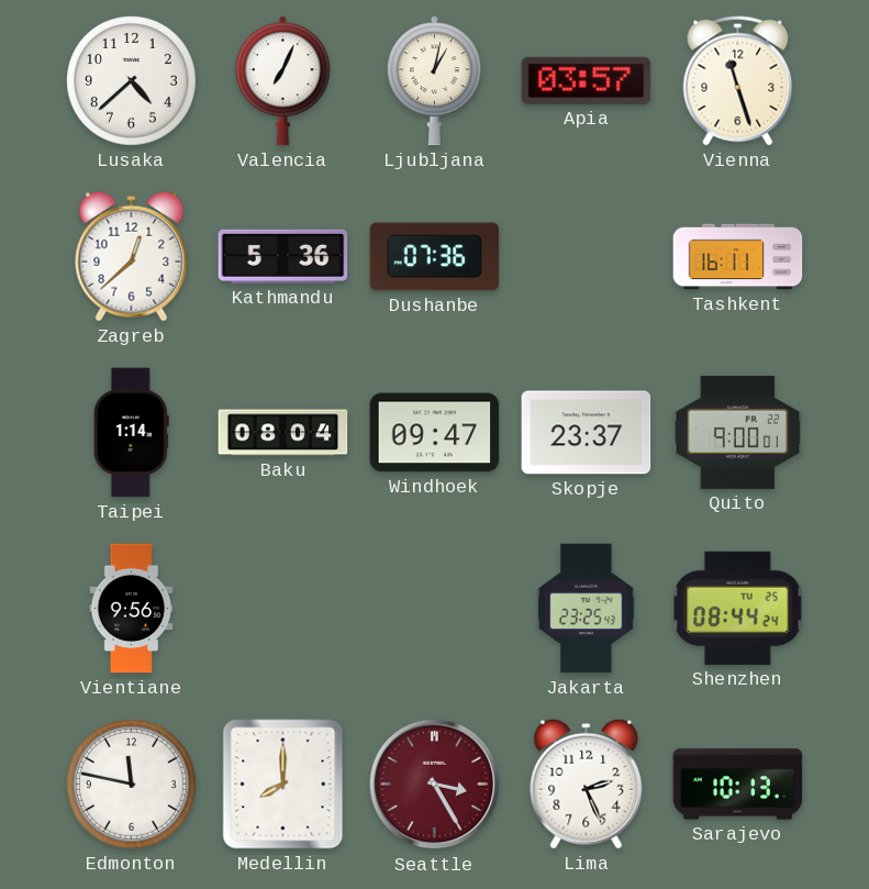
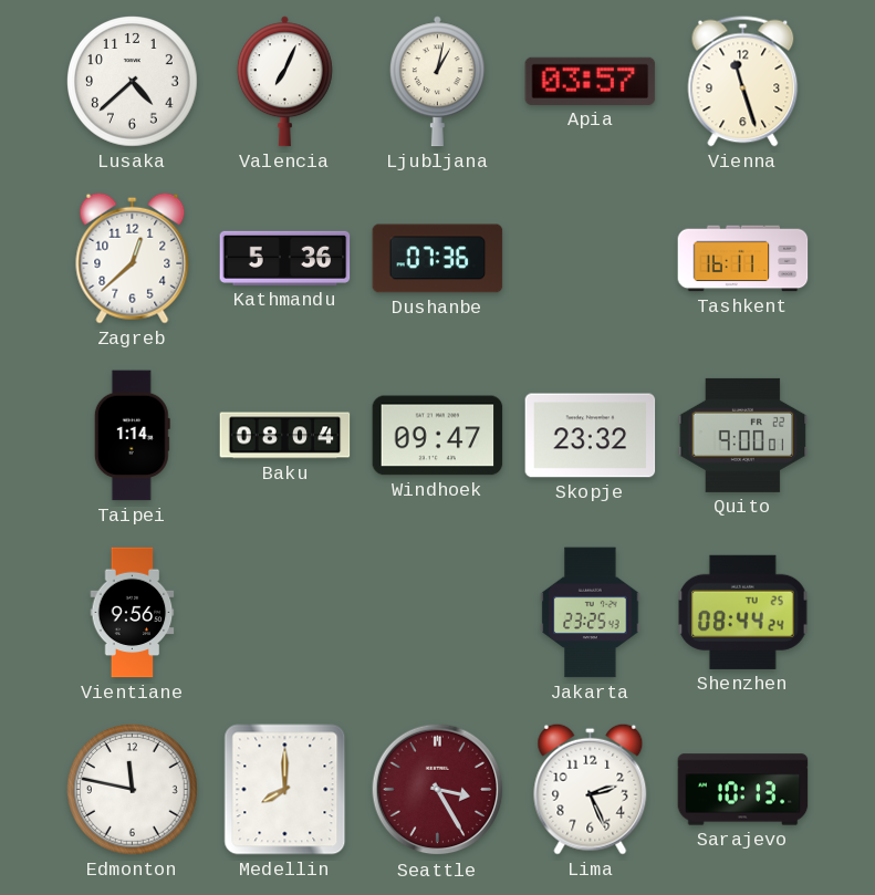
Skopje: 23:37 -> 23:32 (591, 436)
